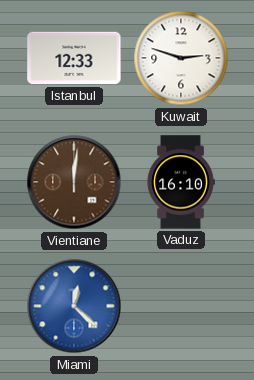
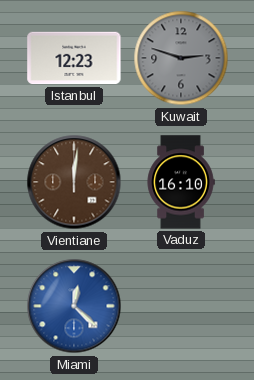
Istanbul: 12:33 -> 12:23 (74, 58)
Kuwait dial: white -> grey (181, 58)
